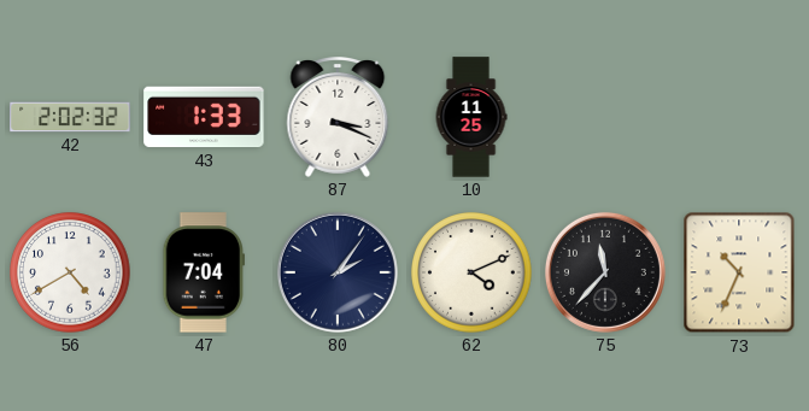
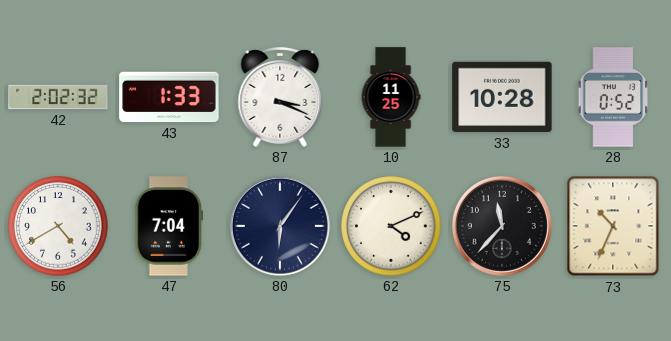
33: none -> 10:28 (502, 97)
28: none -> 0:52 (613, 97)
80: 2:06 -> 6:06 (280, 226)
